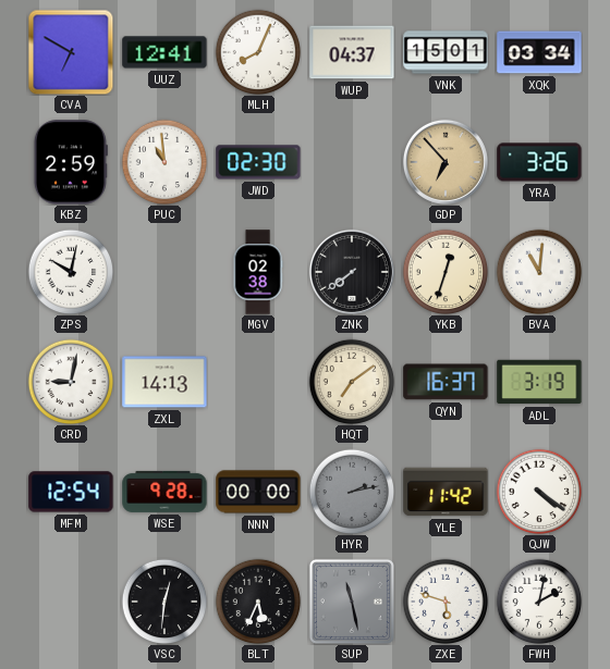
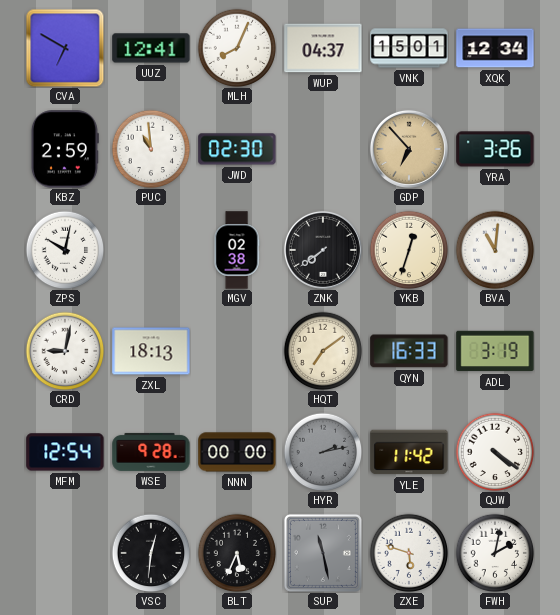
XQK: 03:34 -> 12:34 (495, 48)
ZXL: 14:13 -> 18:13 (151, 351)
QYN: 16:37 -> 16:33 (409, 351)
